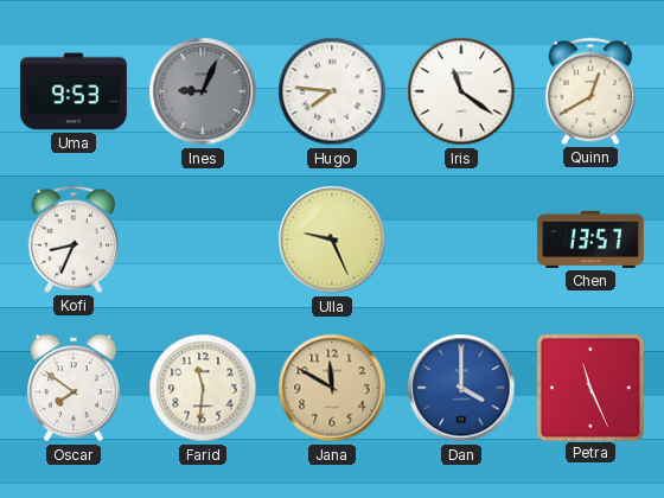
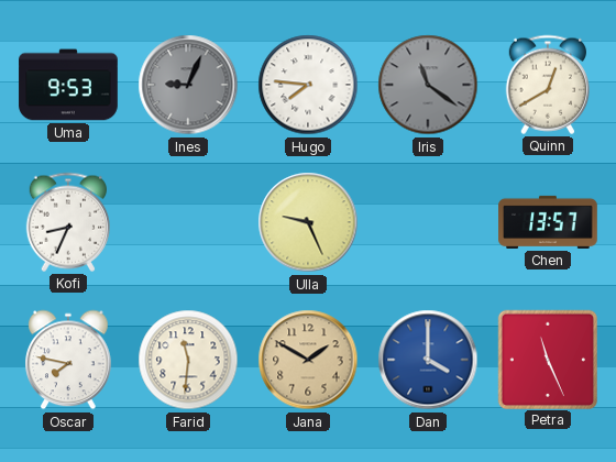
Iris dial: white -> grey (428, 85)
Oscar: 7:51 -> 7:47 (68, 360)
Jana: 11:50 -> 1:50 (308, 360)
